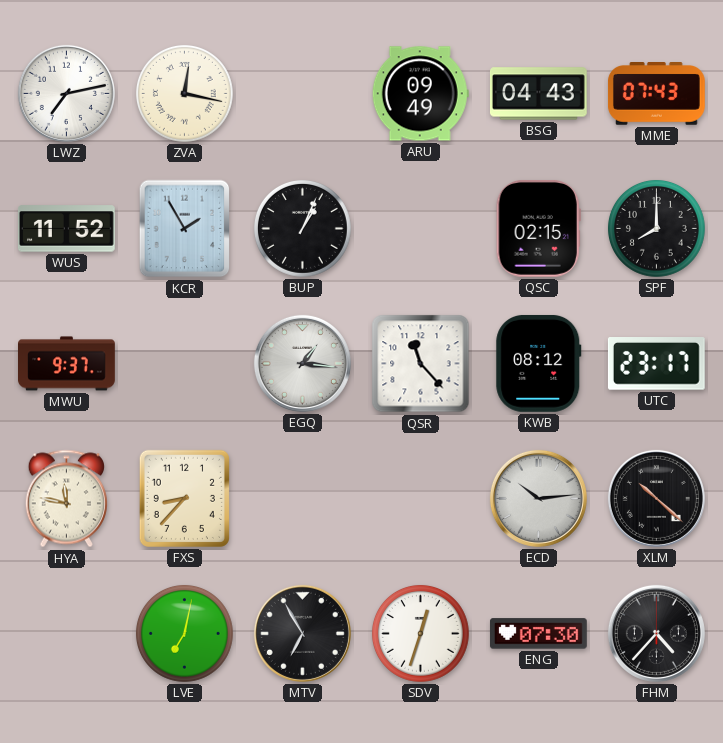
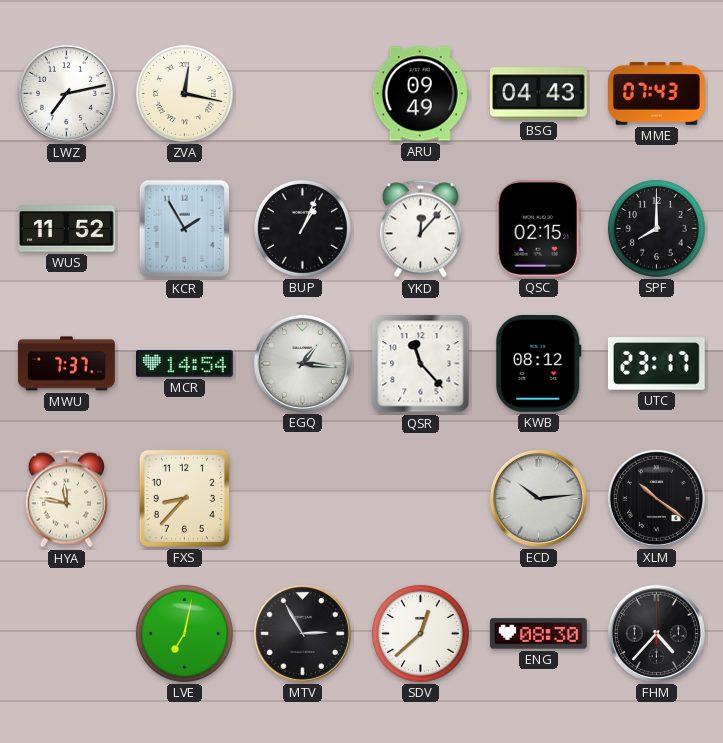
YKD: none -> 12:07 (420, 229)
MWU: 9:37 -> 7:37 (67, 364)
MCR: none -> 14:54 (185, 364)
XLM: 10:22 -> 10:21 (656, 498)
MTV: 6:55 -> 2:55 (302, 633)
SDV: 12:33 -> 12:38 (420, 633)
ENG: 07:30 -> 08:30 (538, 634)
